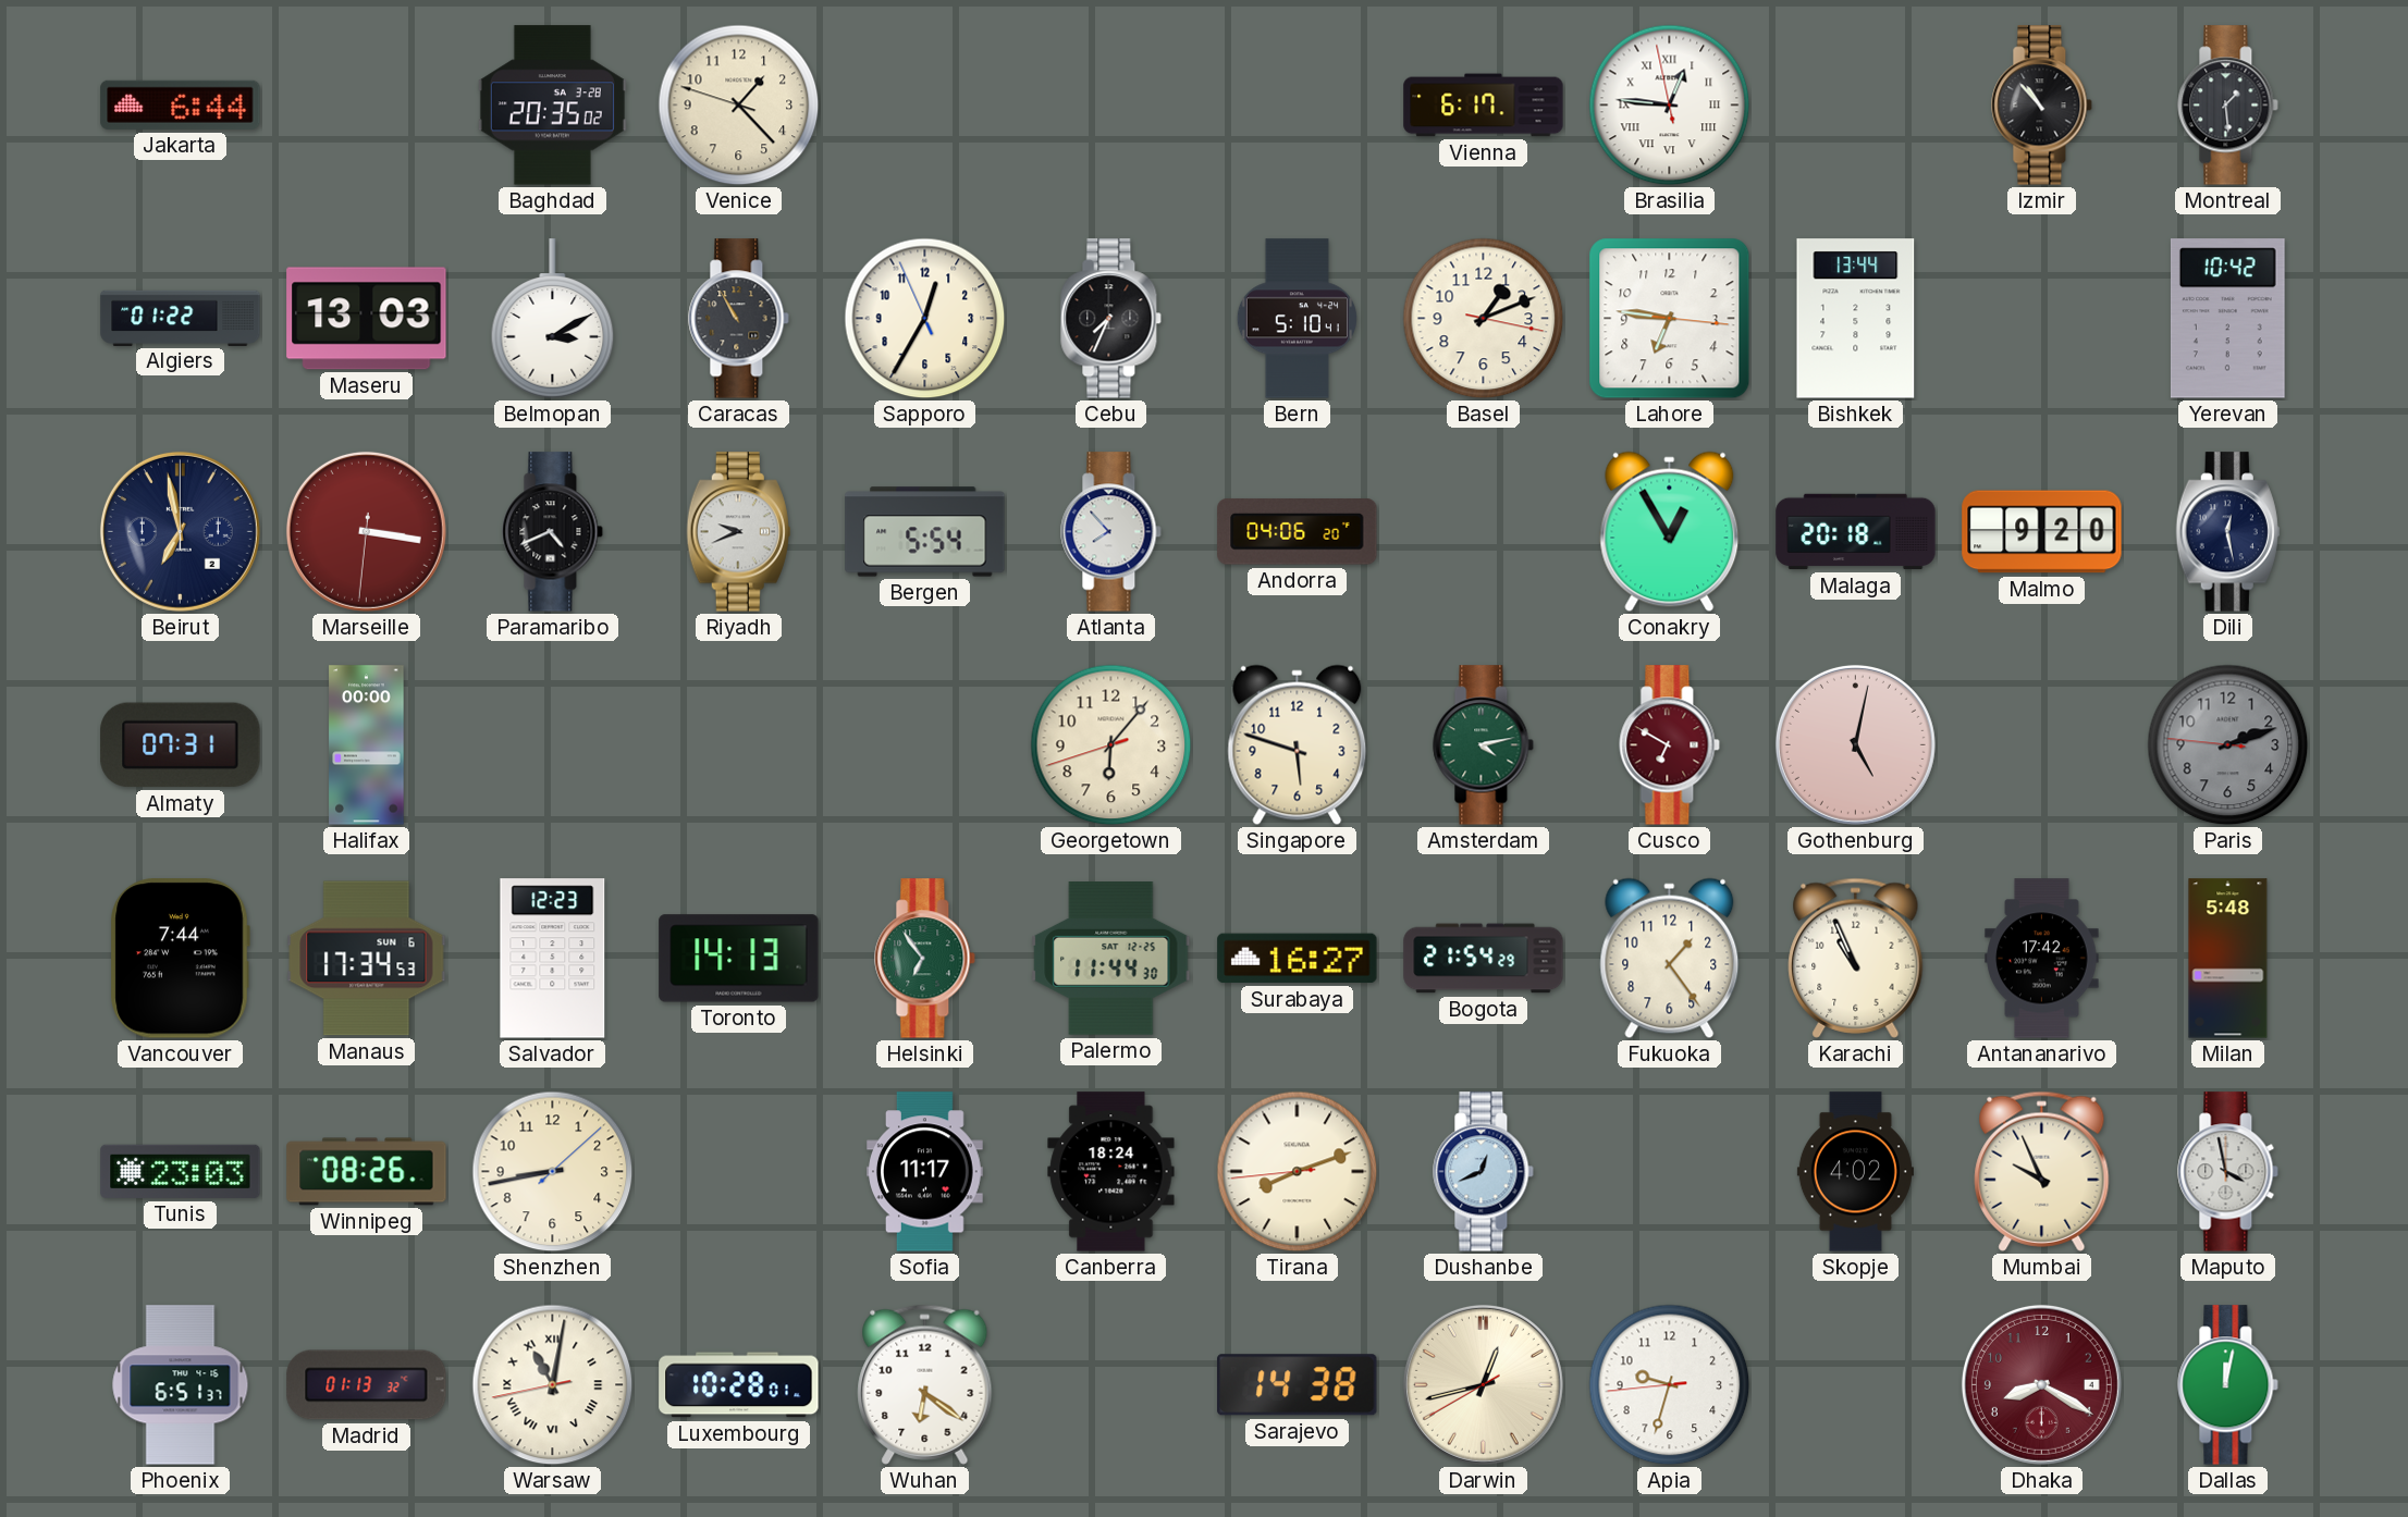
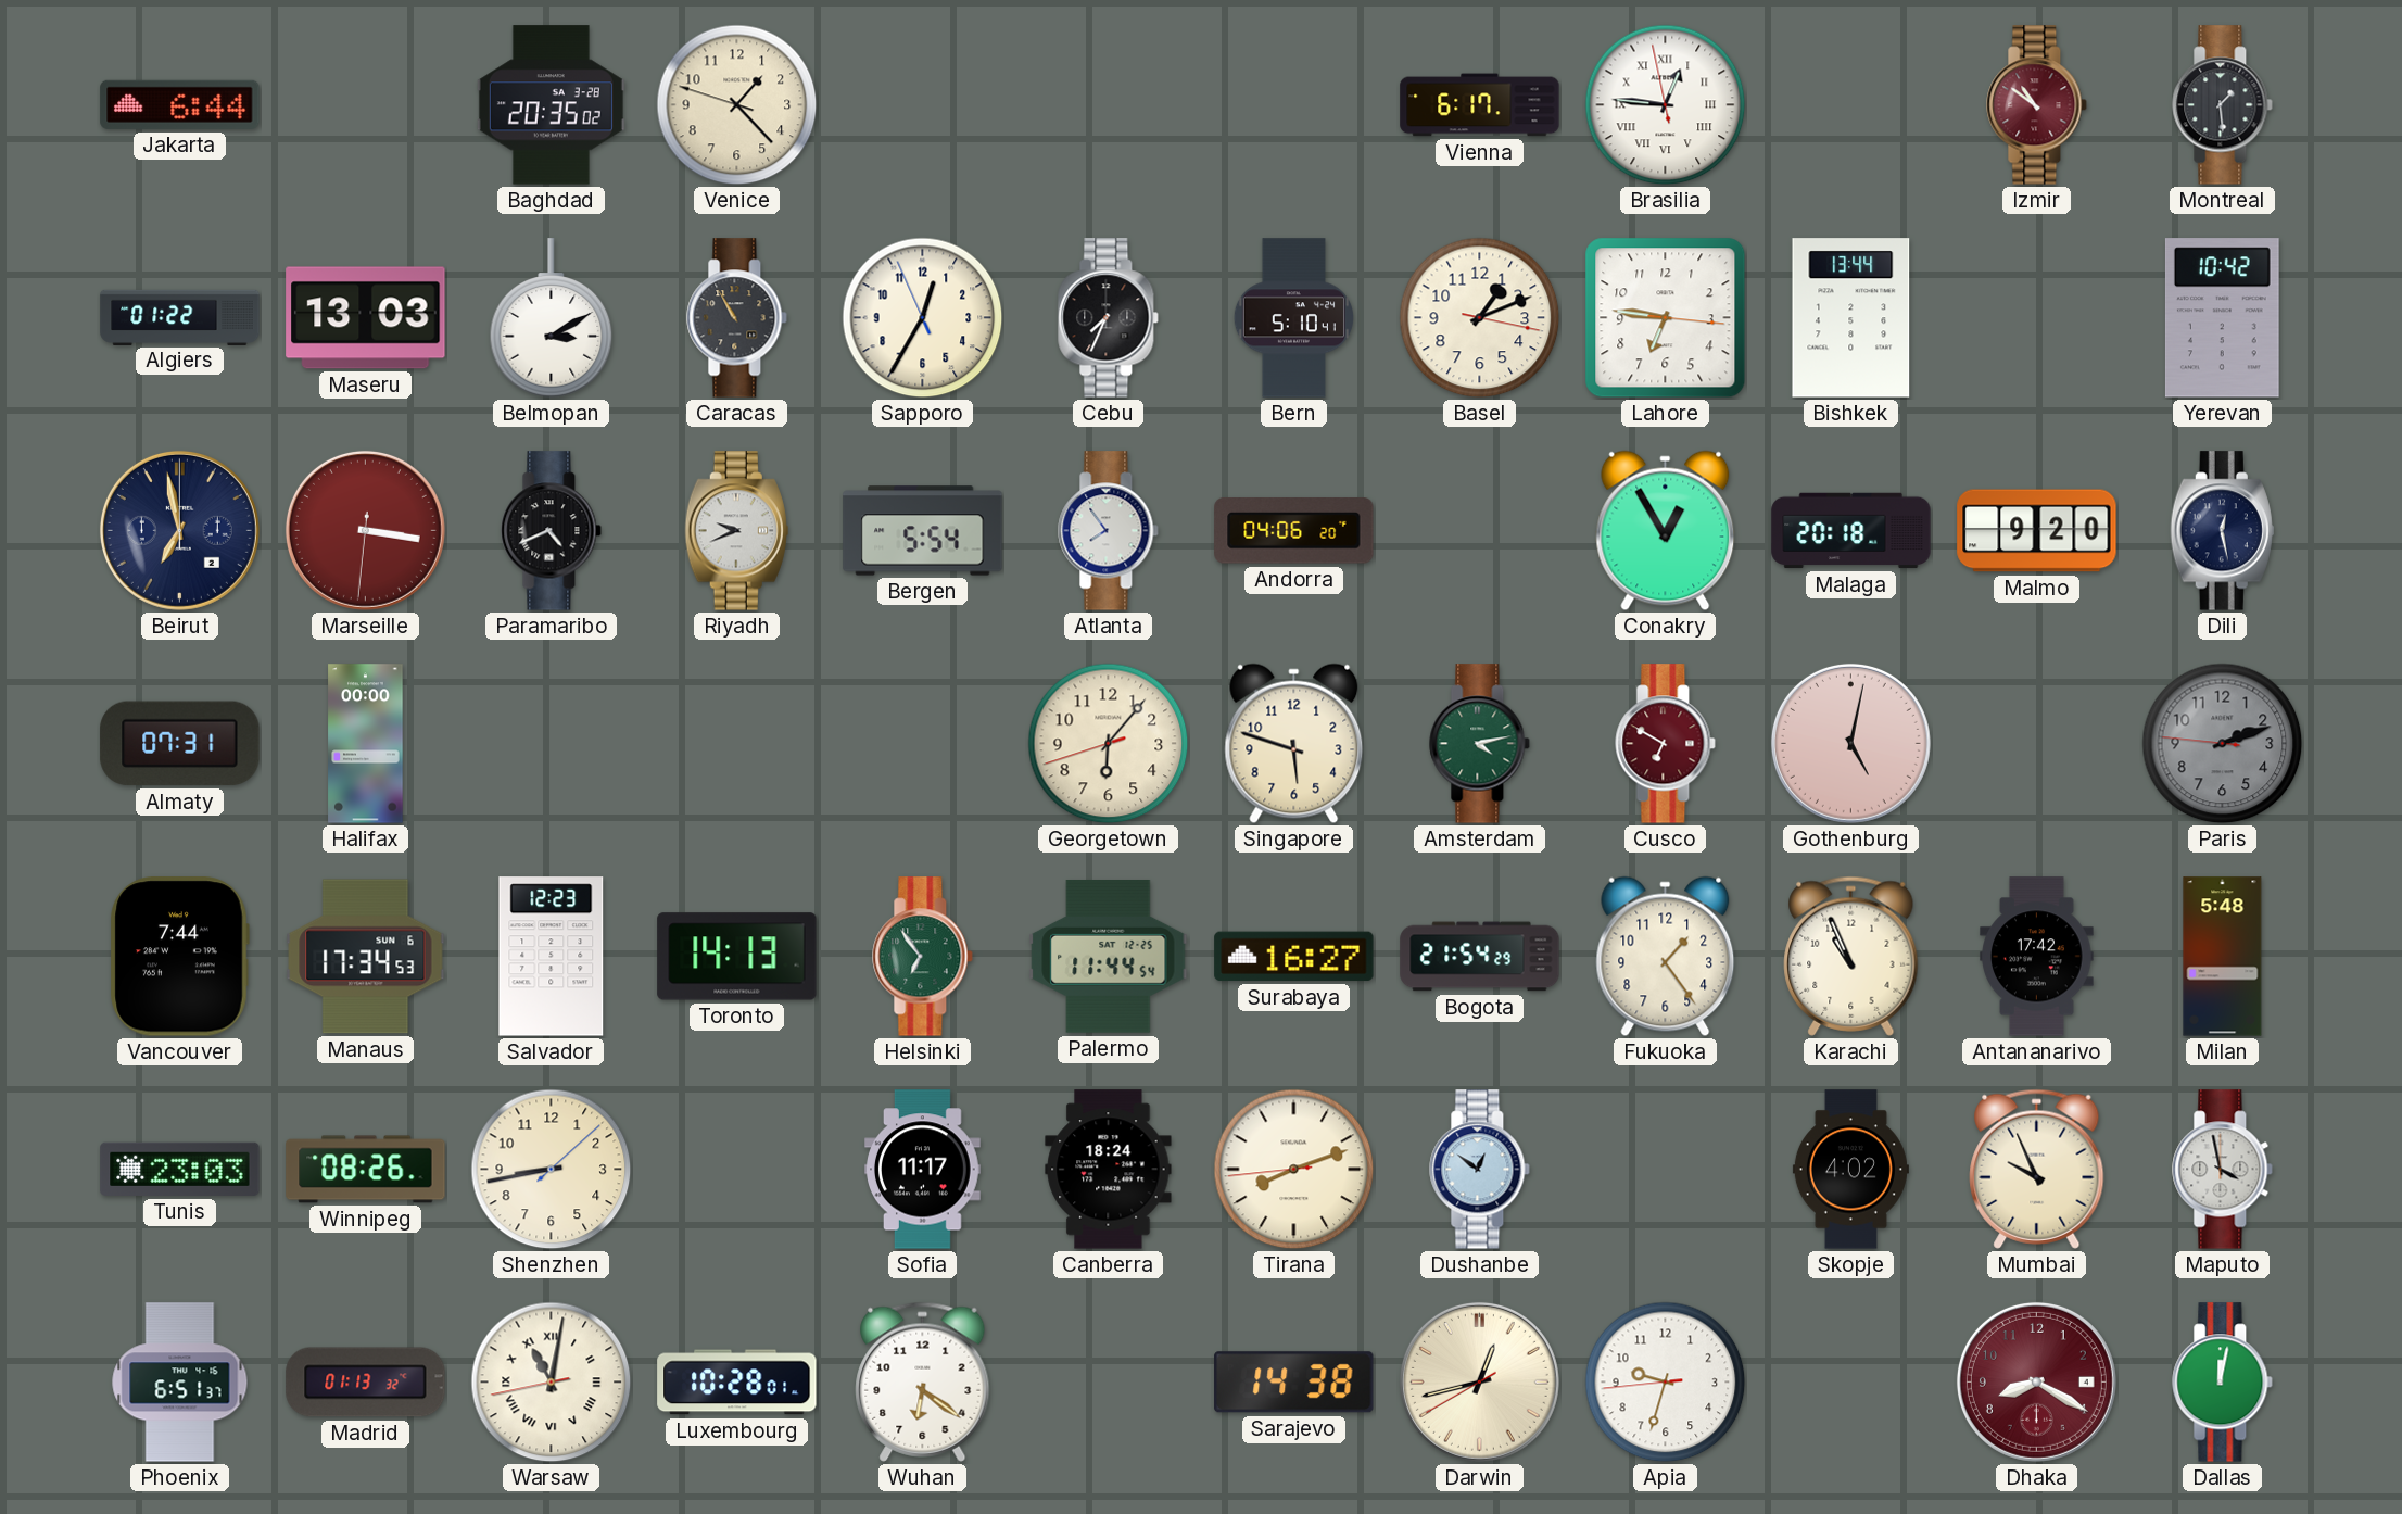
Izmir: 10:53 -> 10:51 (2037, 105)
Izmir dial: black -> burgundy (2037, 105)
Atlanta: 7:53 -> 7:54 (1109, 531)
Palermo: 11:44:30 -> 11:44:54 (1109, 957)
Dushanbe: 12:41 -> 12:51 (1480, 1170)
